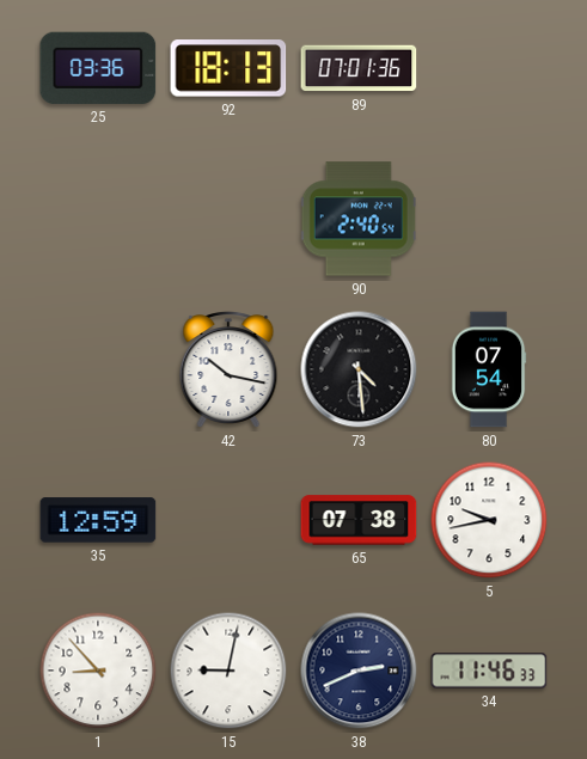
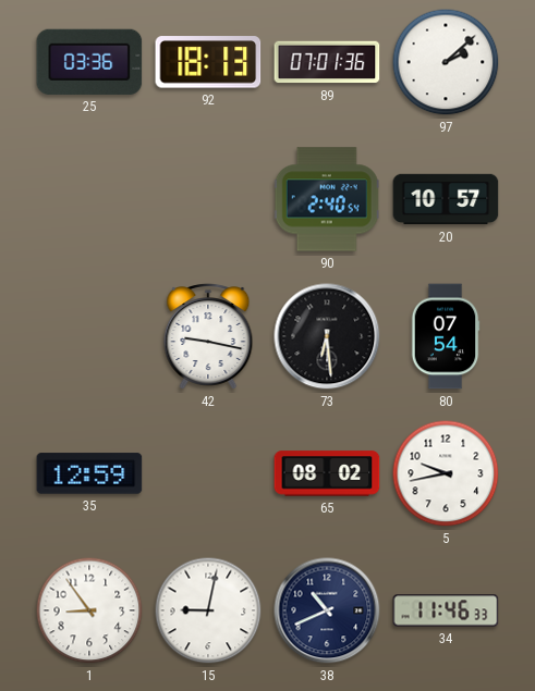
97: none -> 2:08 (446, 62)
20: none -> 10:57 (446, 199)
42: 10:17 -> 9:17 (208, 337)
73: 4:29 -> 6:29 (327, 336)
65: 07:38 -> 08:02 (327, 473)
1: 8:53 -> 8:54 (89, 610)
38: 2:41 -> 10:41 (327, 610)
